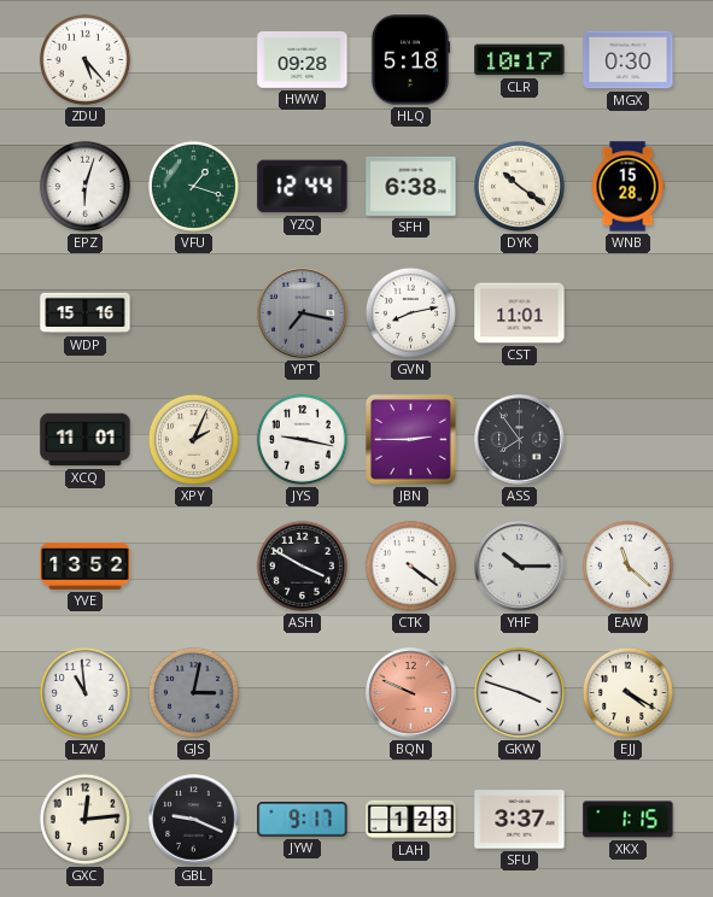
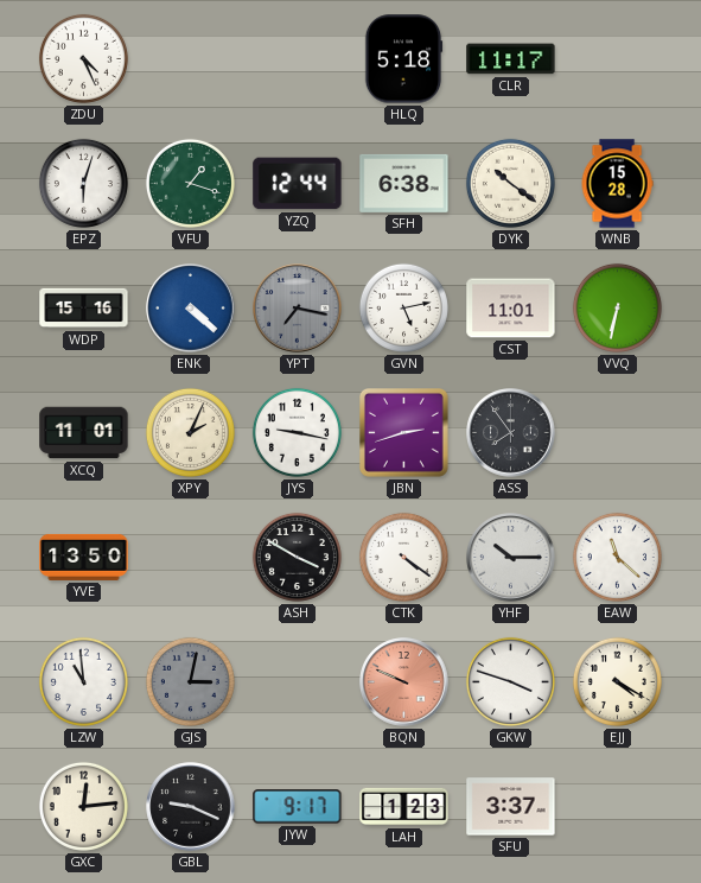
ZDU: 5:23 -> 4:26 (83, 58)
HWW: 09:28 -> none (303, 60)
CLR: 10:17 -> 11:17 (511, 59)
MGX: 0:30 -> none (629, 60)
ENK: none -> 4:22 (191, 309)
GVN: 8:13 -> 5:13 (403, 307)
VVQ: none -> 6:32 (617, 307)
JBN: 2:45 -> 2:42 (404, 433)
YVE: 13:52 -> 13:50 (84, 557)
XKX: 1:15 -> none (629, 820)
